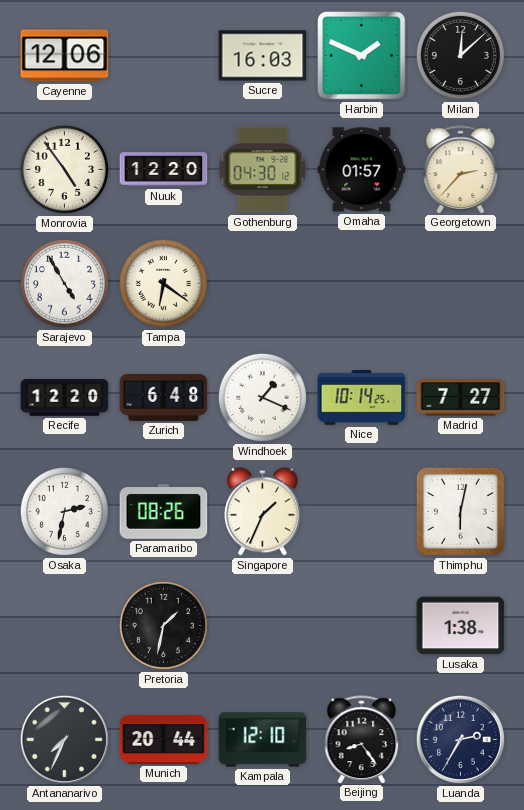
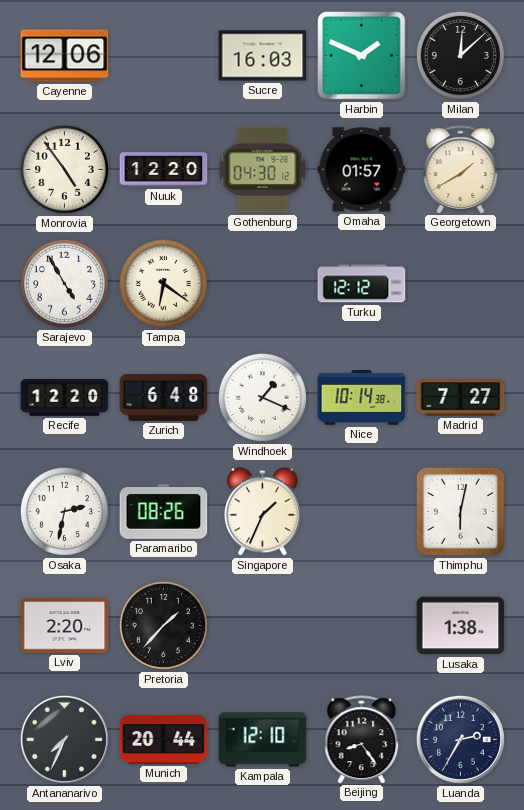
Georgetown: 2:37 -> 1:40 (461, 169)
Turku: none -> 12:12 (362, 284)
Nice: 10:14:25 -> 10:14:38 (362, 398)
Lviv: none -> 2:20 (65, 626)
Pretoria: 1:32 -> 1:37 (163, 625)
